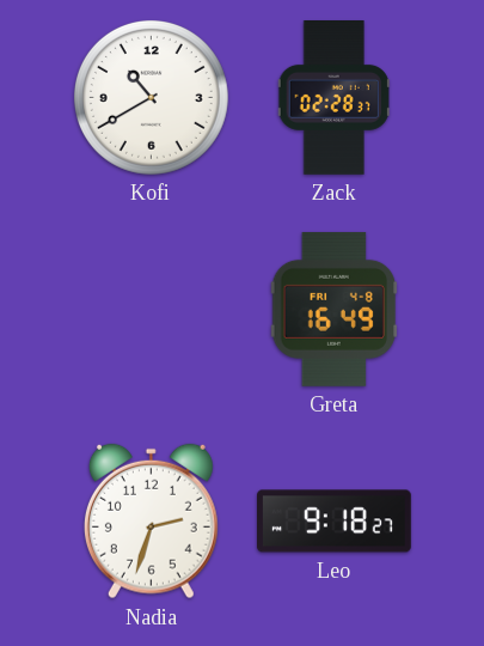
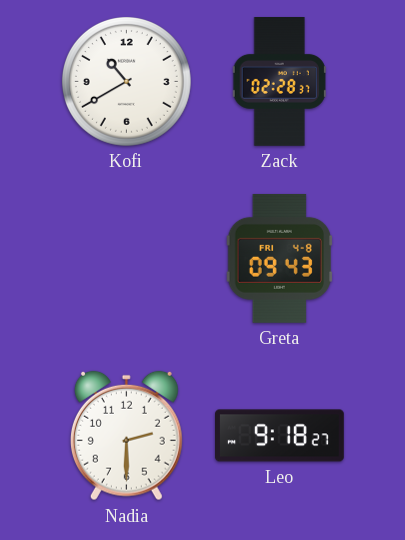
Greta: 16:49 -> 09:43 (279, 258)
Nadia: 2:33 -> 2:30 (126, 436)
